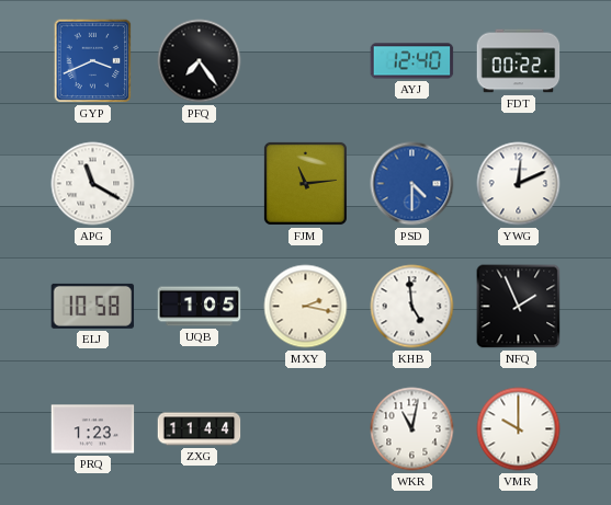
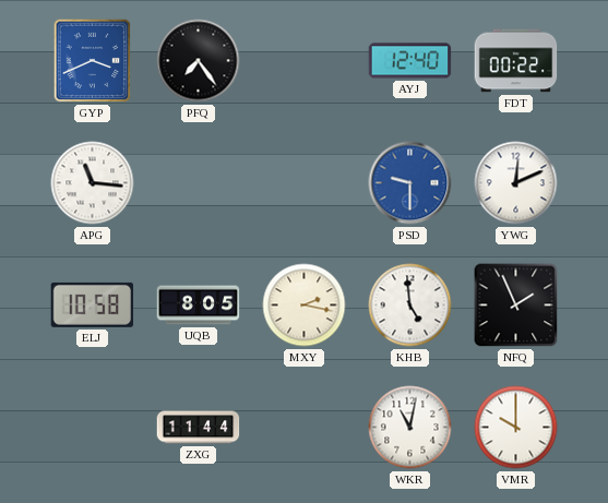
APG: 11:20 -> 11:16 (93, 183)
FJM: 11:14 -> none (305, 183)
PSD: 4:30 -> 9:30 (410, 183)
UQB: 1:05 -> 8:05 (199, 306)
PRQ: 1:23 -> none (93, 429)
